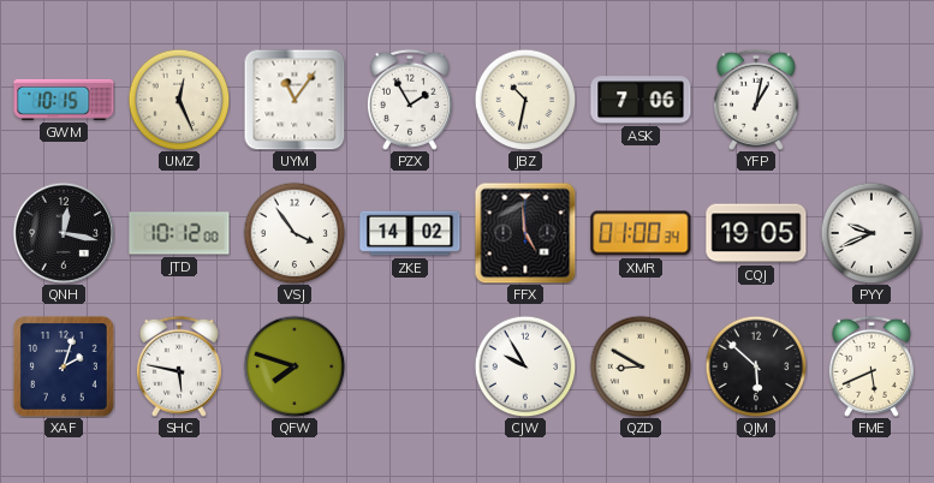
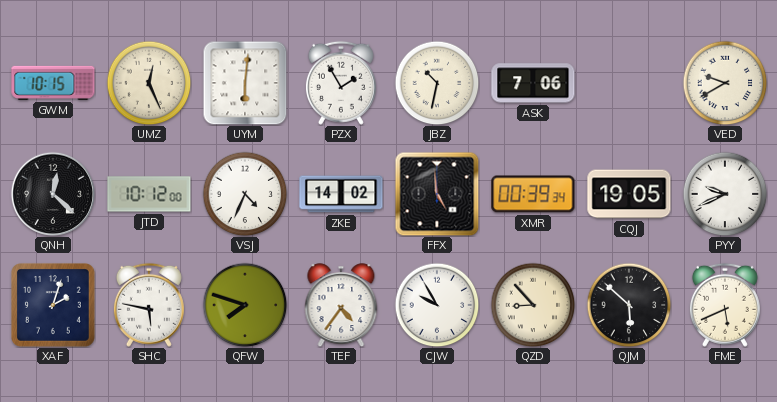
UYM: 11:06 -> 6:01 (245, 83)
YFP: 1:02 -> none (756, 100)
VED: none -> 9:40 (725, 83)
QNH: 12:17 -> 12:22 (53, 194)
VSJ: 3:54 -> 4:34 (245, 194)
XMR: 01:00 -> 00:39 (533, 194)
TEF: none -> 4:36 (341, 305)
QZD: 8:50 -> 8:53 (533, 305)
